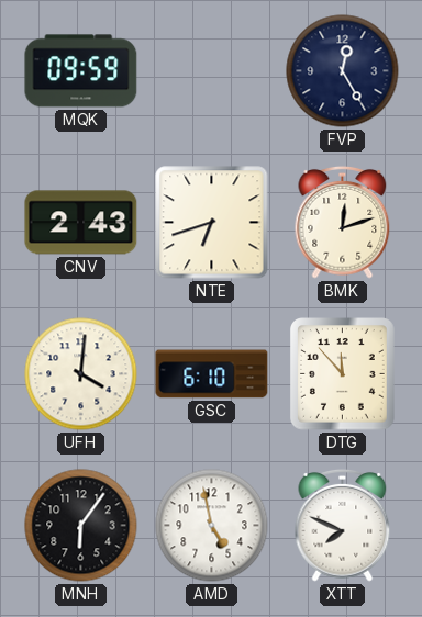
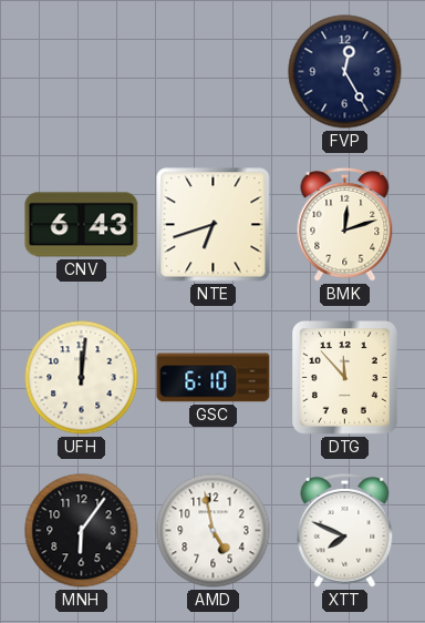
MQK: 09:59 -> none (81, 71)
CNV: 2:43 -> 6:43 (82, 225)
UFH: 4:01 -> 12:01 (82, 378)
